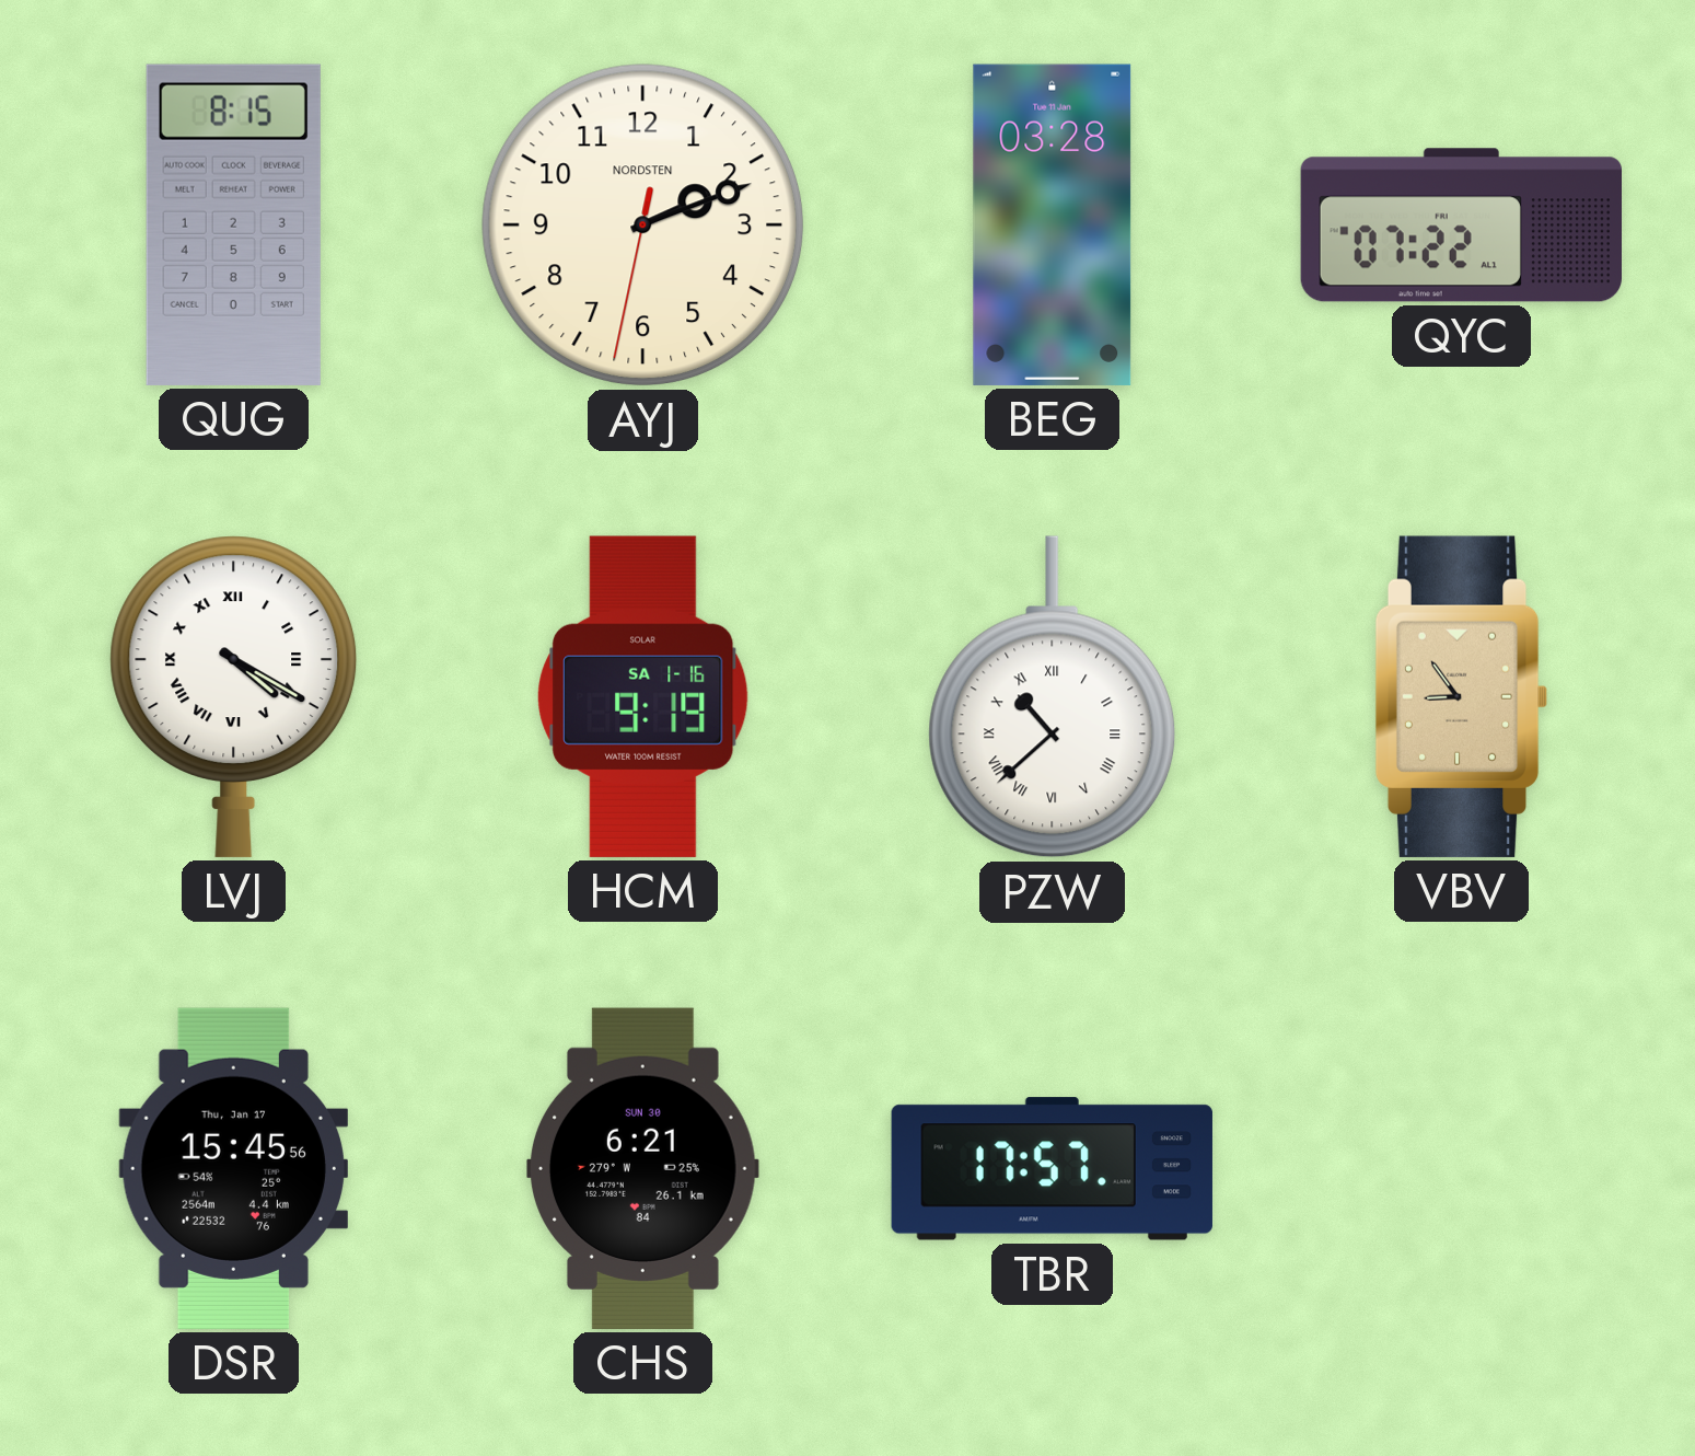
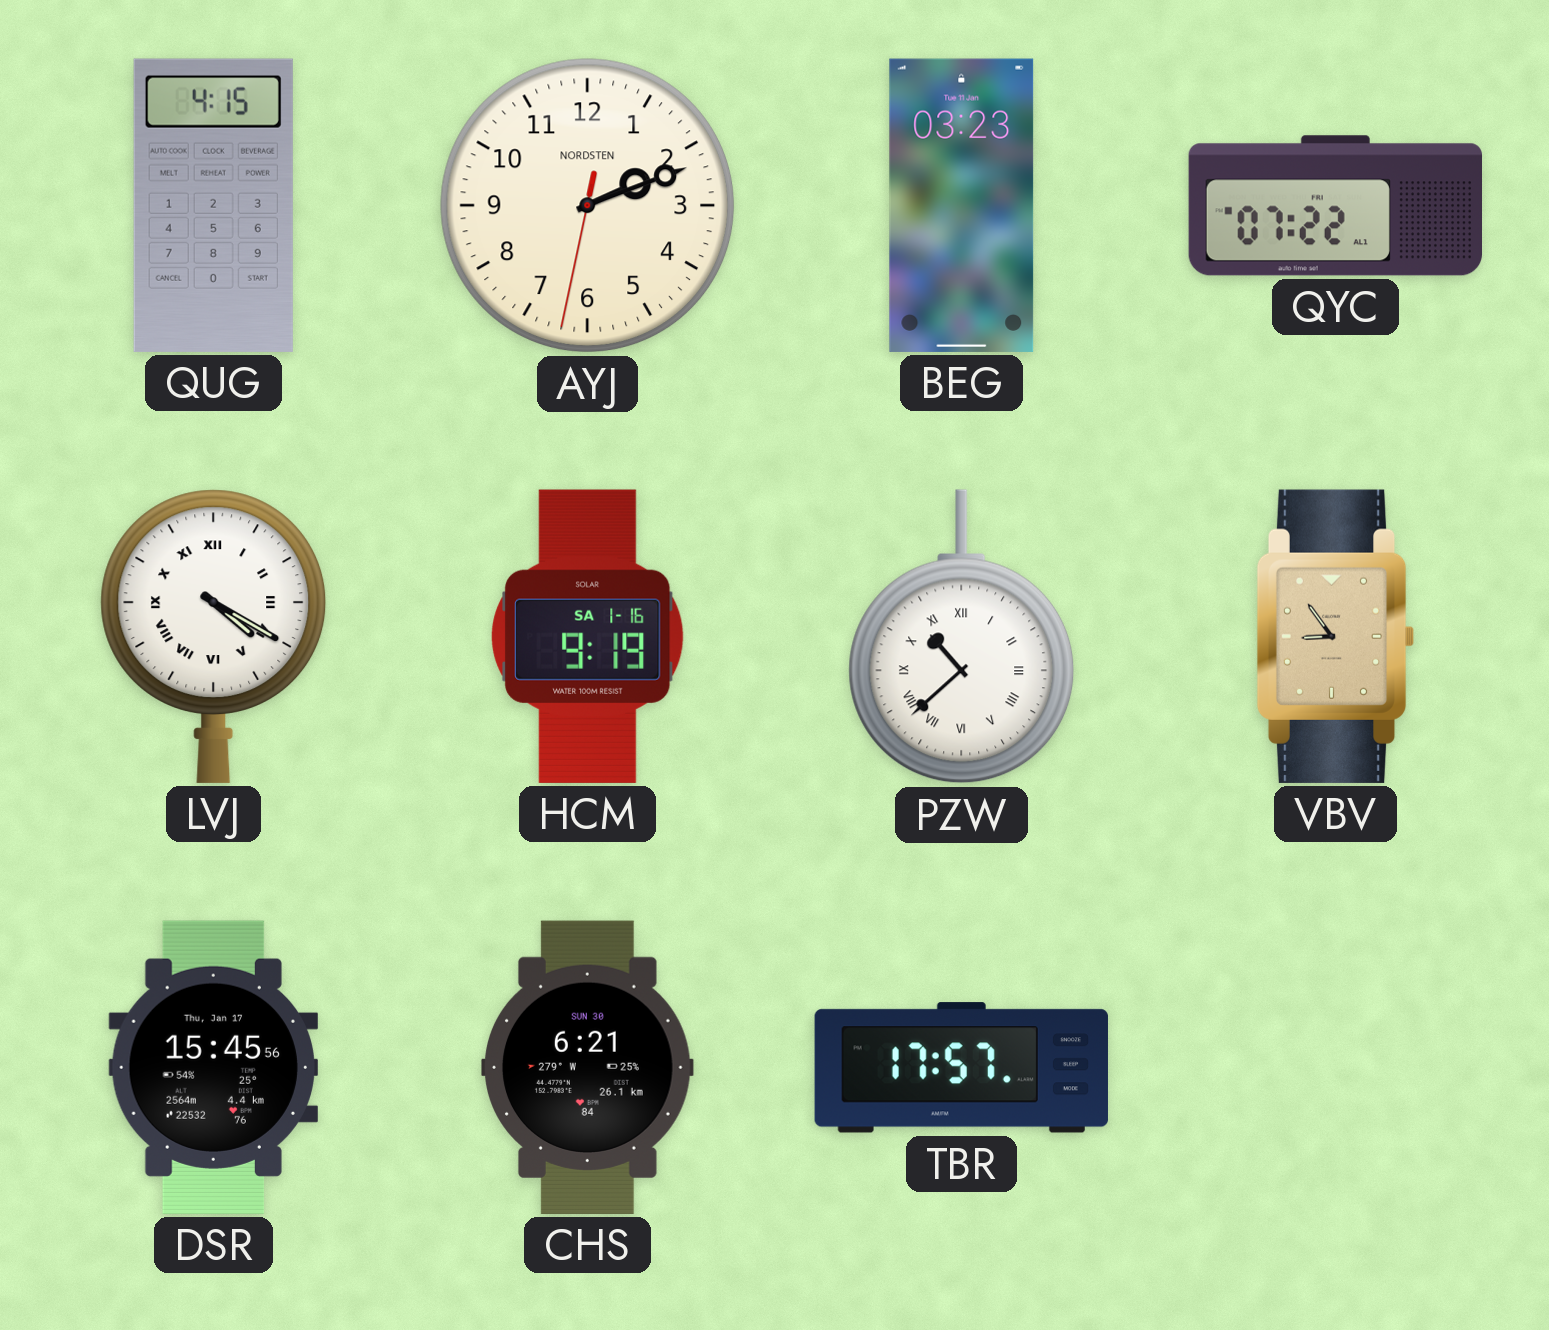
QUG: 8:15 -> 4:15 (213, 205)
BEG: 03:28 -> 03:23 (962, 205)
